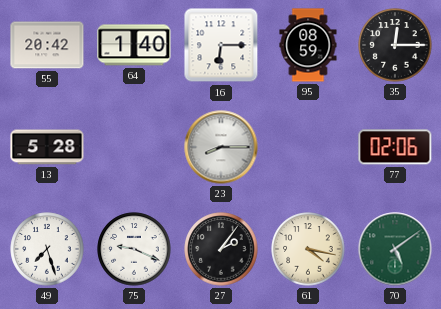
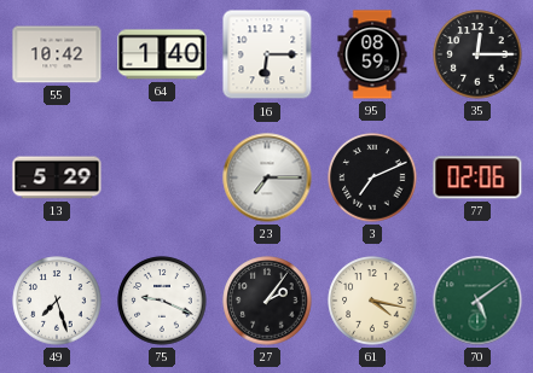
55: 20:42 -> 10:42 (57, 54)
13: 5:28 -> 5:29 (57, 177)
23: 8:15 -> 7:15 (267, 177)
3: none -> 7:11 (372, 177)
